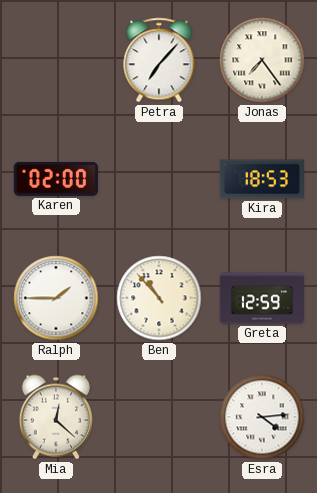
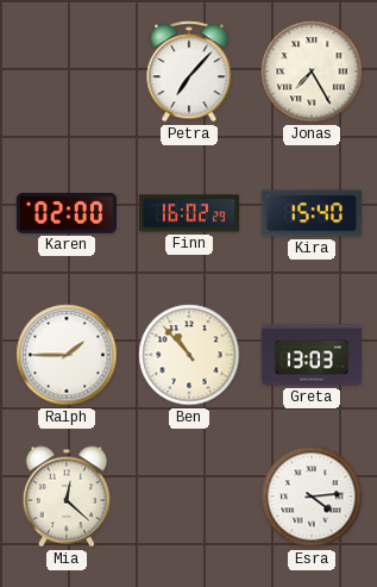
Jonas: 7:24 -> 7:25 (312, 71)
Finn: none -> 16:02 (188, 213)
Kira: 18:53 -> 15:40 (310, 213)
Greta: 12:59 -> 13:03 (310, 355)
